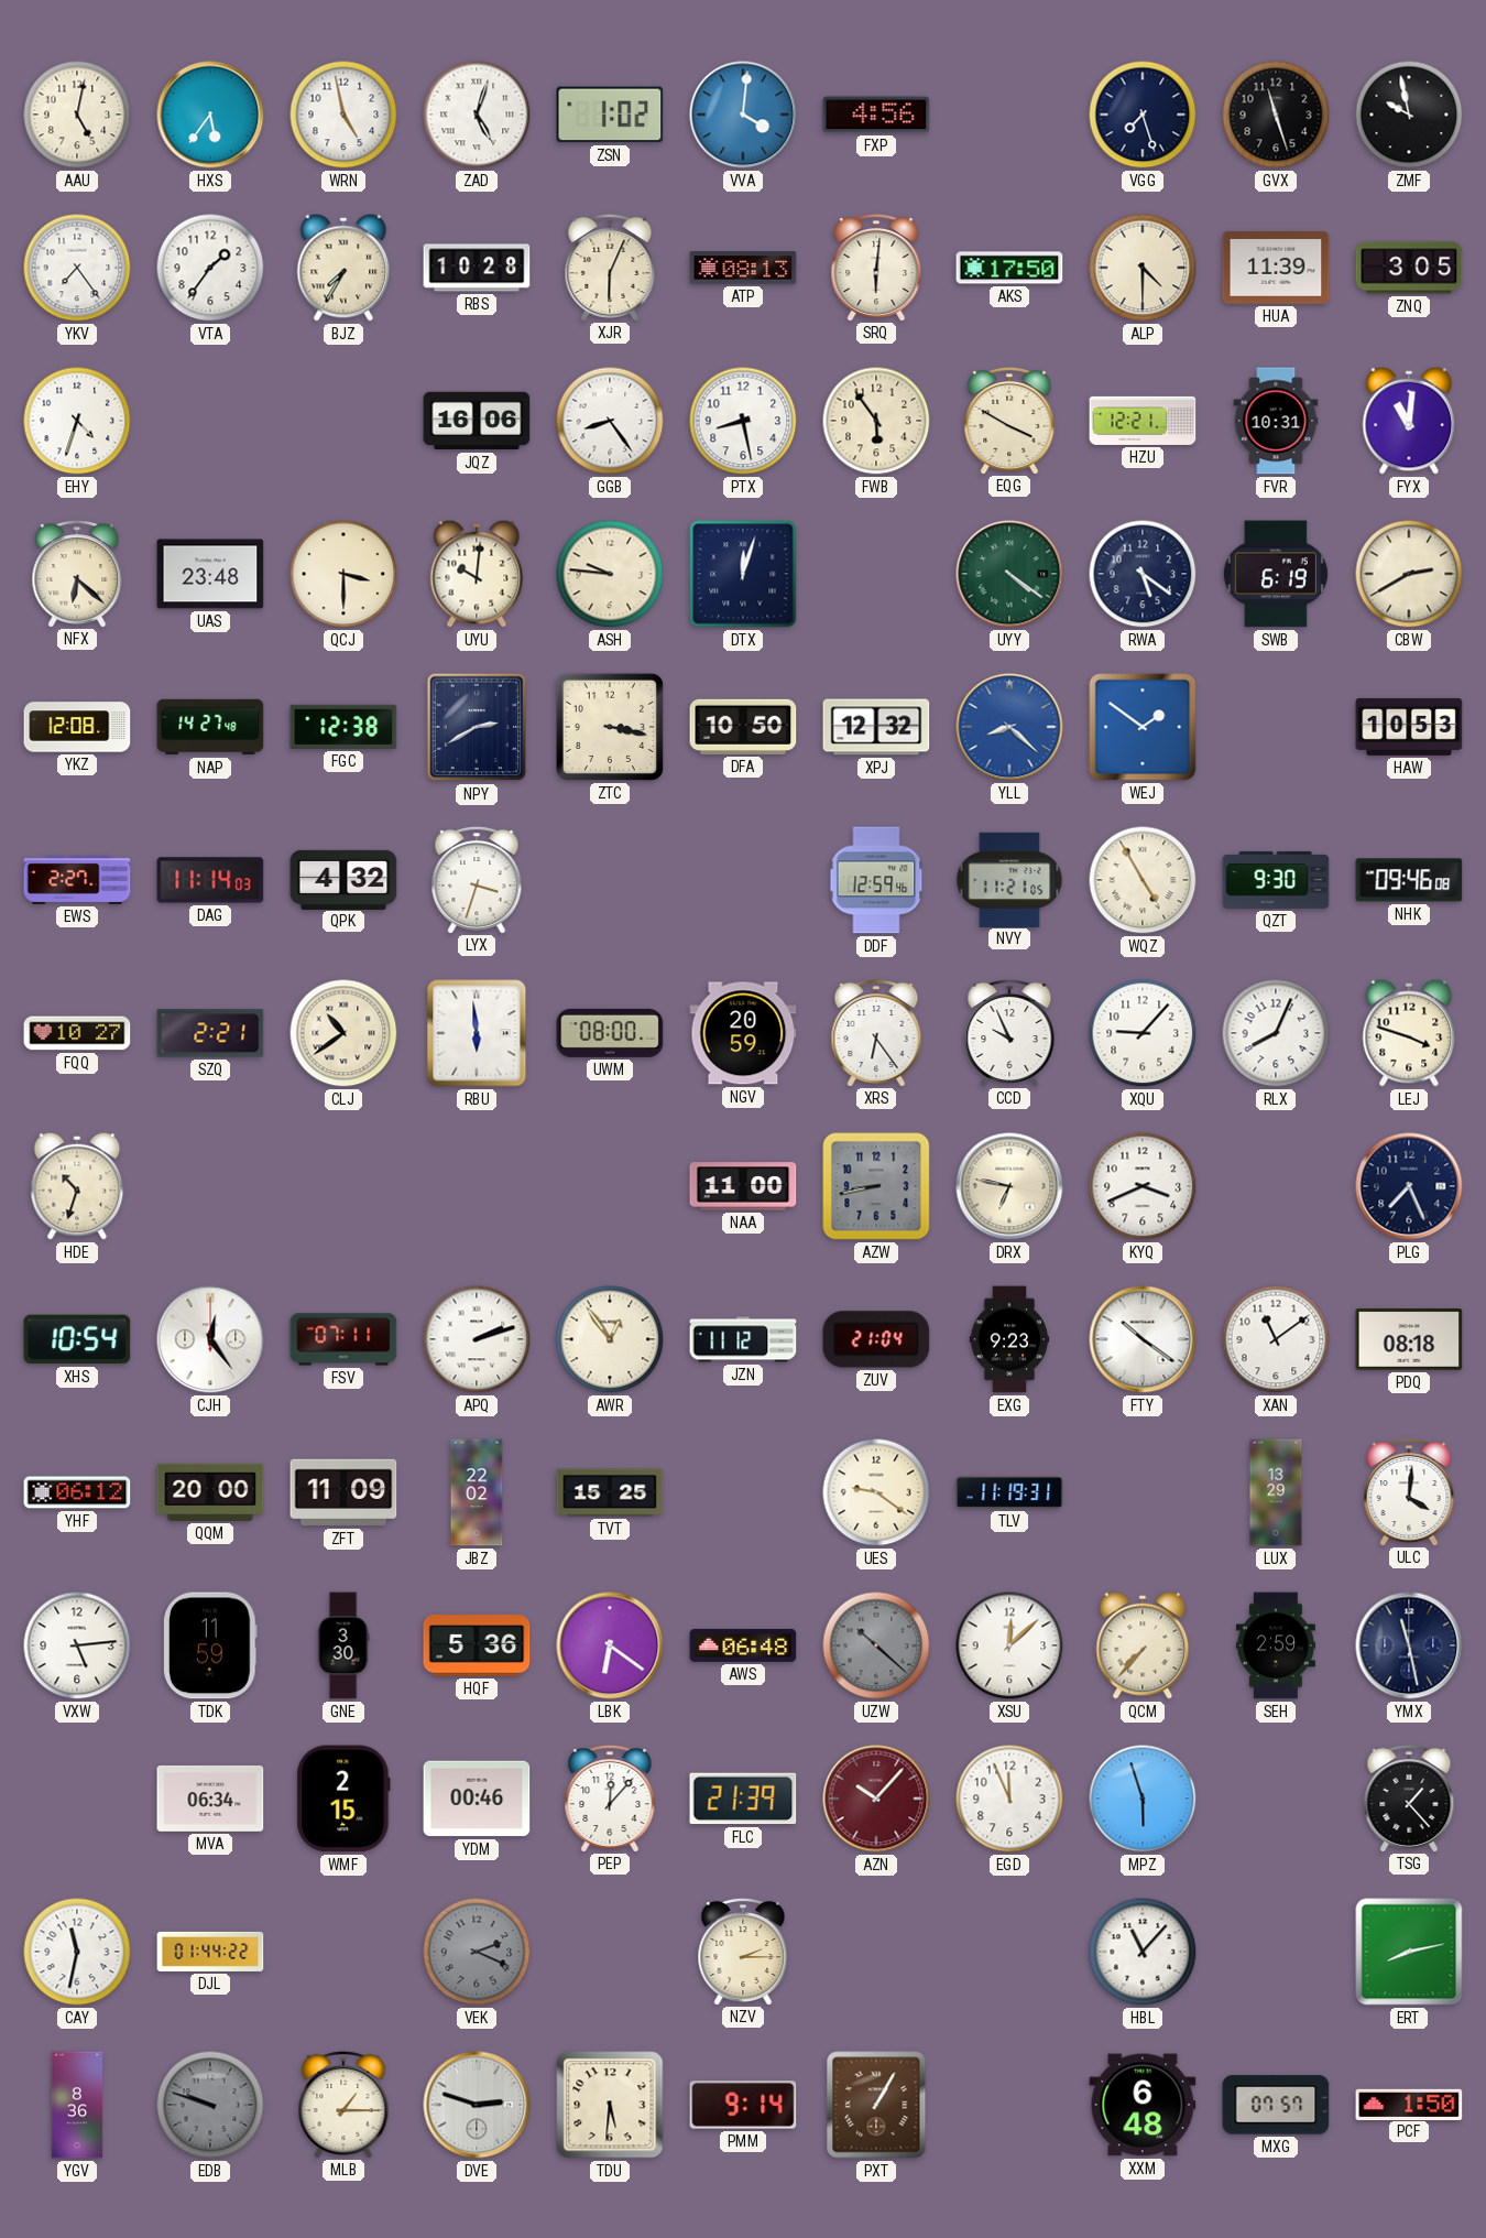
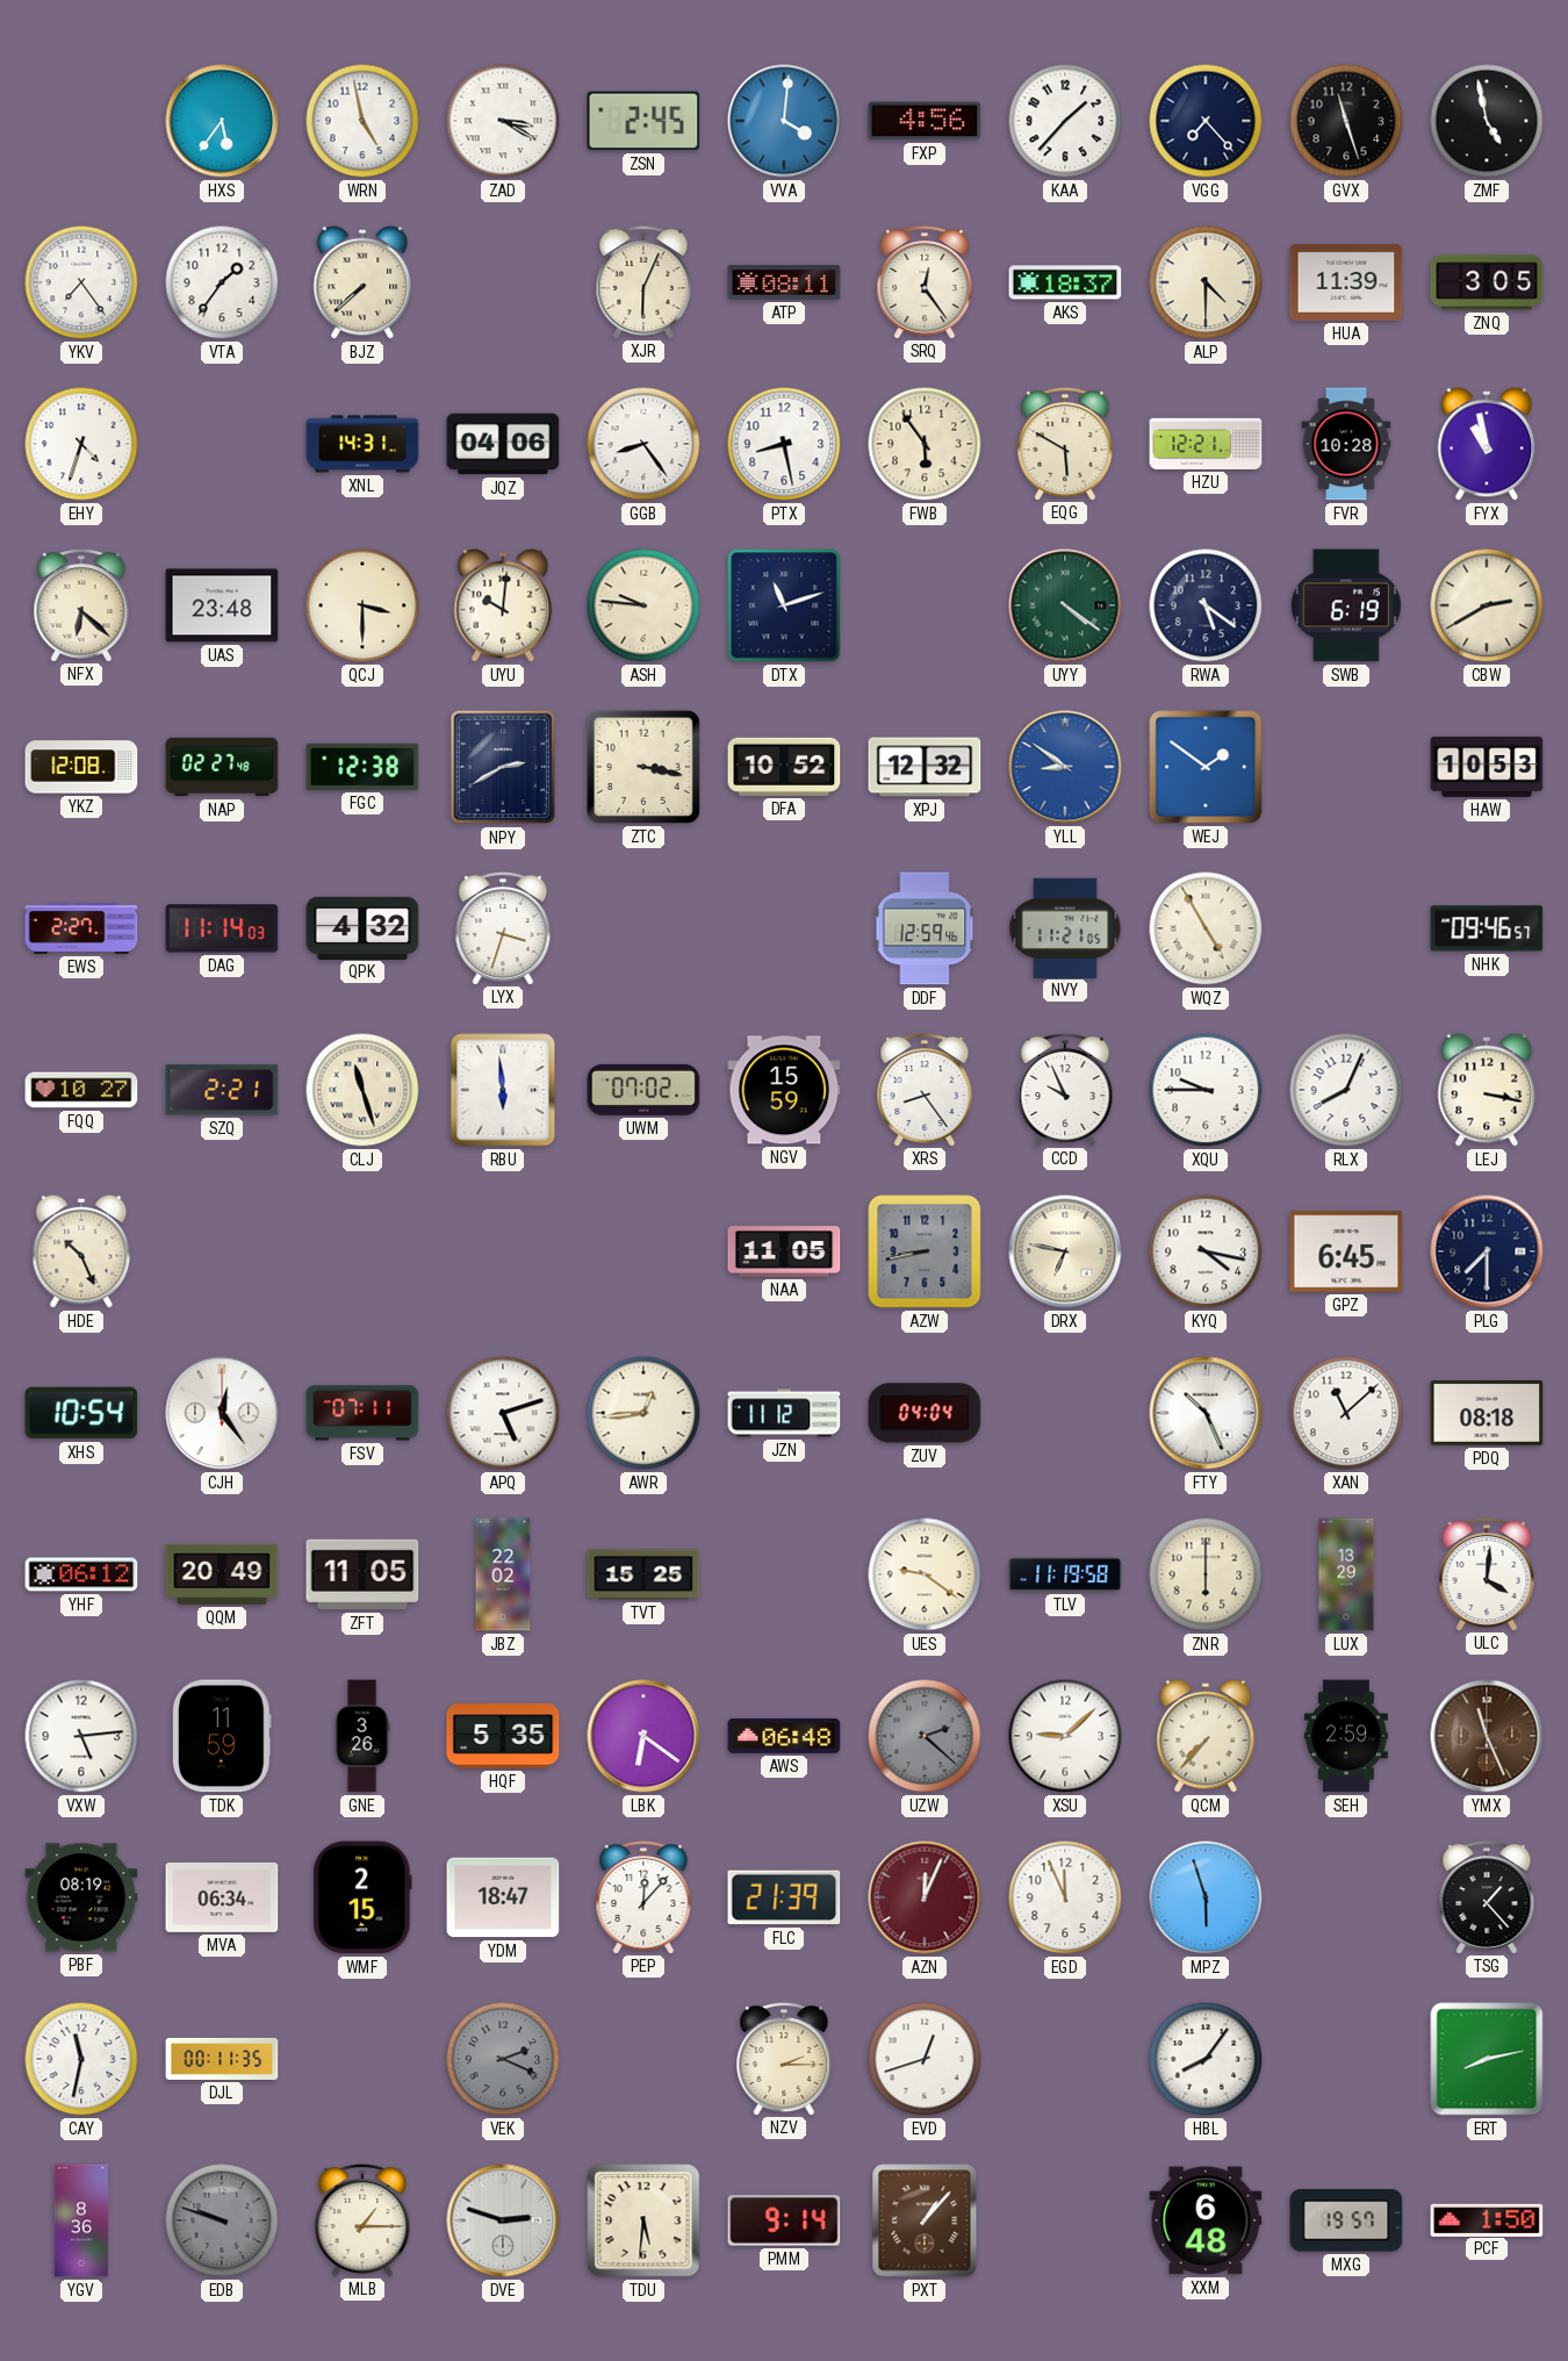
AAU: 5:02 -> none (77, 115)
ZAD: 5:03 -> 3:20 (503, 121)
ZSN: 1:02 -> 2:45 (643, 121)
KAA: none -> 1:37 (1065, 121)
VGG: 7:27 -> 7:23 (1206, 121)
ZMF: 9:58 -> 4:58 (1487, 121)
BJZ: 7:35 -> 7:38 (362, 282)
RBS: 10:28 -> none (477, 268)
ATP: 08:13 -> 08:11 (784, 282)
SRQ: 6:01 -> 12:24 (925, 281)
AKS: 17:50 -> 18:37 (1065, 282)
XNL: none -> 14:31 (362, 444)
JQZ: 16:06 -> 04:06 (503, 444)
EQG: 3:50 -> 5:50 (1065, 443)
FVR: 10:31 -> 10:28 (1346, 444)
FYX: 11:01 -> 10:58 (1487, 444)
DTX: 12:03 -> 11:12 (784, 605)
NAP: 14:27 -> 02:27 (222, 767)
DFA: 10:50 -> 10:52 (784, 767)
YLL: 8:22 -> 8:51 (1065, 767)
QZT: 9:30 -> none (1276, 880)
NHK: 09:46:08 -> 09:46:57 (1487, 928)
CLJ: 10:39 -> 11:27 (362, 1090)
UWM: 08:00 -> 07:02 (643, 1090)
NGV: 20:59 -> 15:59 (784, 1090)
XRS: 6:24 -> 8:24 (925, 1089)
XQU: 9:07 -> 9:45 (1206, 1090)
LEJ: 3:48 -> 3:17 (1487, 1090)
HDE: 10:33 -> 10:26 (81, 1251)
NAA: 11:00 -> 11:05 (784, 1251)
KYQ: 3:41 -> 4:17 (1206, 1251)
GPZ: none -> 6:45 (1346, 1251)
PLG: 7:26 -> 7:30 (1487, 1251)
APQ: 2:12 -> 5:12 (503, 1413)
AWR: 12:54 -> 12:44 (643, 1413)
ZUV: 21:04 -> 04:04 (925, 1413)
EXG: 9:23 -> none (1009, 1339)
FTY: 10:21 -> 10:26 (1206, 1413)
XAN: 11:09 -> 11:08 (1346, 1413)
QQM: 20:00 -> 20:49 (222, 1574)
ZFT: 11:09 -> 11:05 (362, 1574)
TLV: 11:19:31 -> 11:19:58 (1065, 1574)
ZNR: none -> 6:00 (1206, 1574)
GNE: 3:30 -> 3:26 (362, 1736)
HQF: 5:36 -> 5:35 (503, 1736)
UZW: 10:22 -> 2:22 (925, 1736)
XSU: 12:08 -> 9:08 (1065, 1736)
YMX: 11:28 -> 11:26 (1487, 1736)
YMX dial: navy -> brown (1487, 1736)
PBF: none -> 08:19 (81, 1897)
YDM: 00:46 -> 18:47 (503, 1897)
AZN: 10:07 -> 12:04 (925, 1897)
DJL: 01:44 -> 00:11 (222, 2059)
EVD: none -> 12:42 (925, 2059)
HBL: 11:07 -> 8:06 (1206, 2059)
PXT: 1:05 -> 1:07 (925, 2220)
MXG: 07:57 -> 19:57 (1346, 2220)
